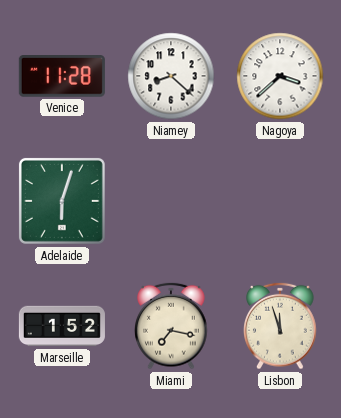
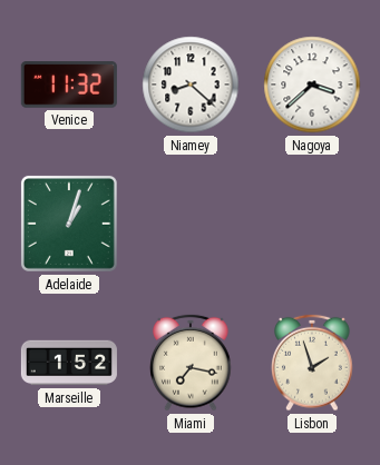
Venice: 11:28 -> 11:32 (69, 85)
Adelaide: 6:03 -> 1:03 (69, 224)
Lisbon: 11:57 -> 1:57 (312, 363)
